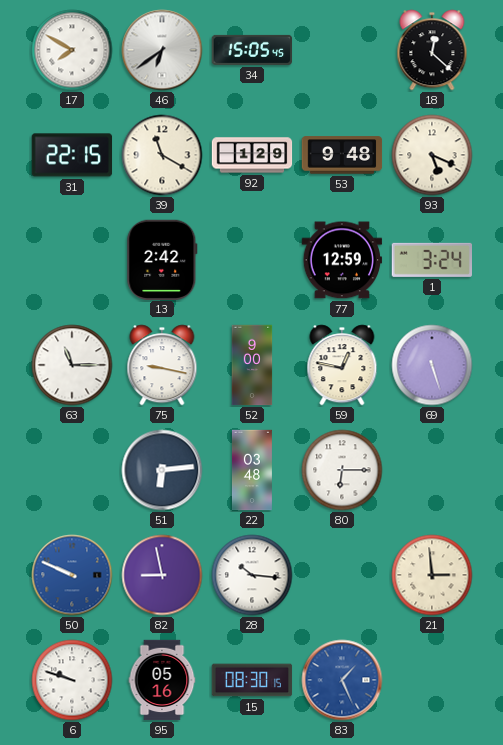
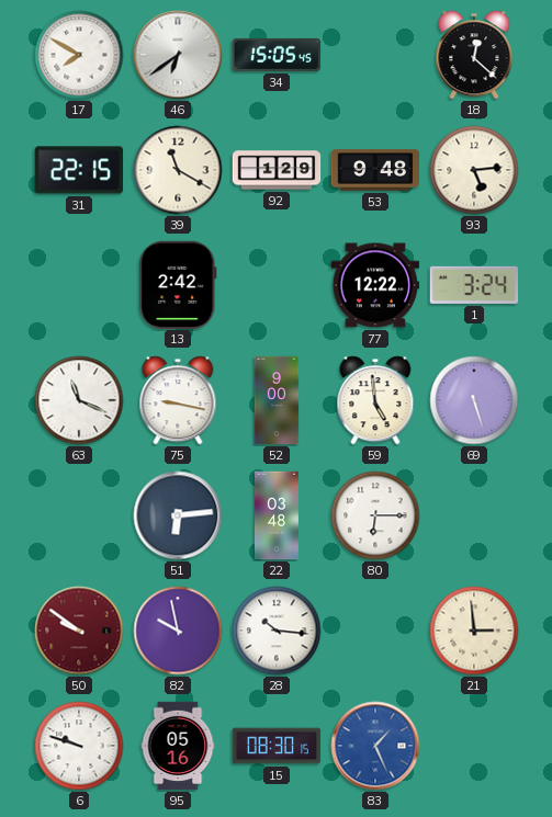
93: 5:19 -> 5:14 (474, 170)
77: 12:59 -> 12:22 (375, 285)
63: 11:15 -> 11:19 (79, 400)
59: 12:47 -> 4:59 (375, 400)
50: 9:49 -> 9:51 (79, 631)
50 dial: blue -> burgundy (79, 631)
82: 8:58 -> 9:58 (178, 631)
